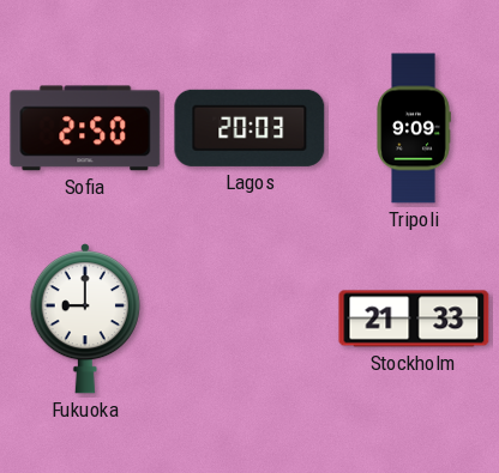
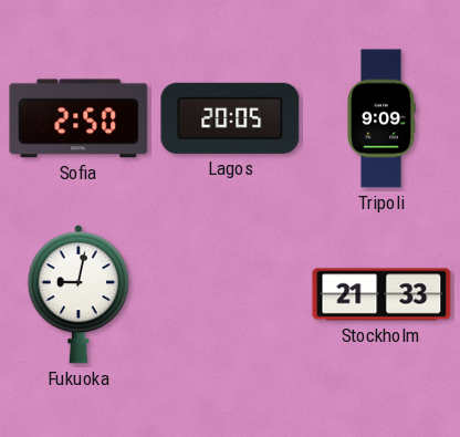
Lagos: 20:03 -> 20:05 (230, 118)
Fukuoka: 9:00 -> 9:02 (79, 295)
